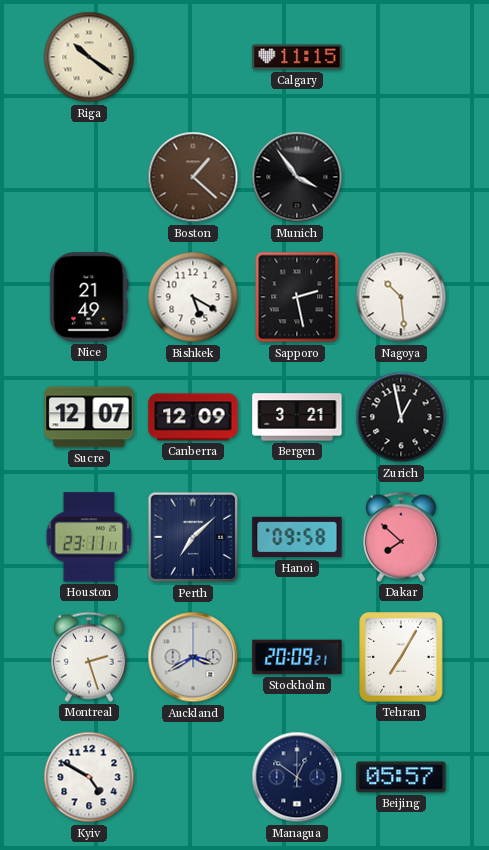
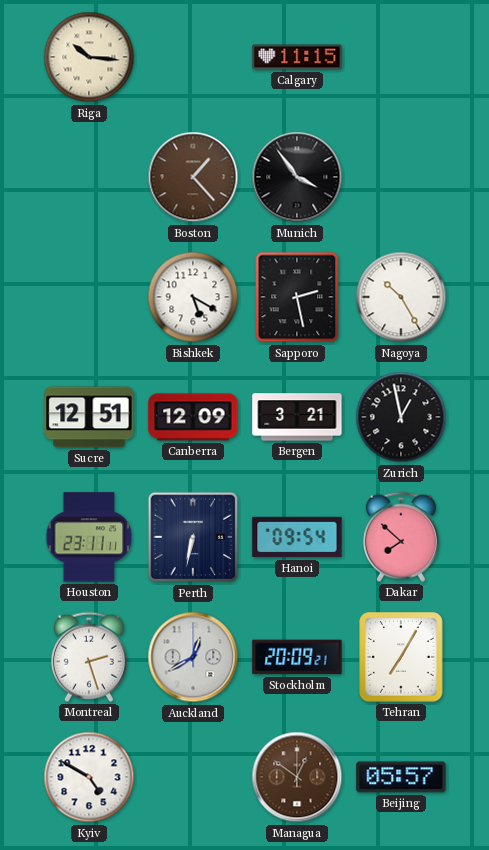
Riga: 10:21 -> 10:16 (89, 57)
Boston: 1:22 -> 1:23 (193, 177)
Nice: 21:49 -> none (89, 297)
Nagoya: 10:29 -> 10:25 (401, 297)
Sucre: 12:07 -> 12:51 (89, 417)
Perth: 7:08 -> 6:32 (193, 537)
Hanoi: 09:58 -> 09:54 (297, 537)
Auckland: 3:40 -> 12:40 (193, 657)
Managua dial: navy -> brown (297, 777)
